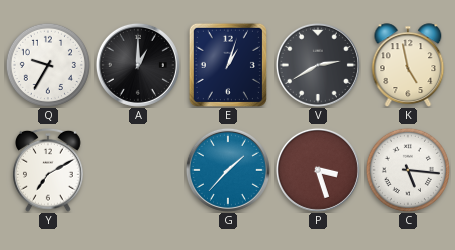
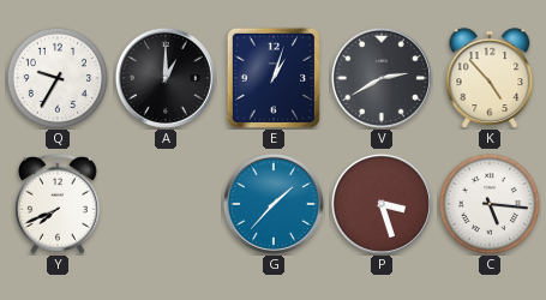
K: 4:58 -> 4:53 (490, 78)
Y: 7:10 -> 7:41 (59, 204)
